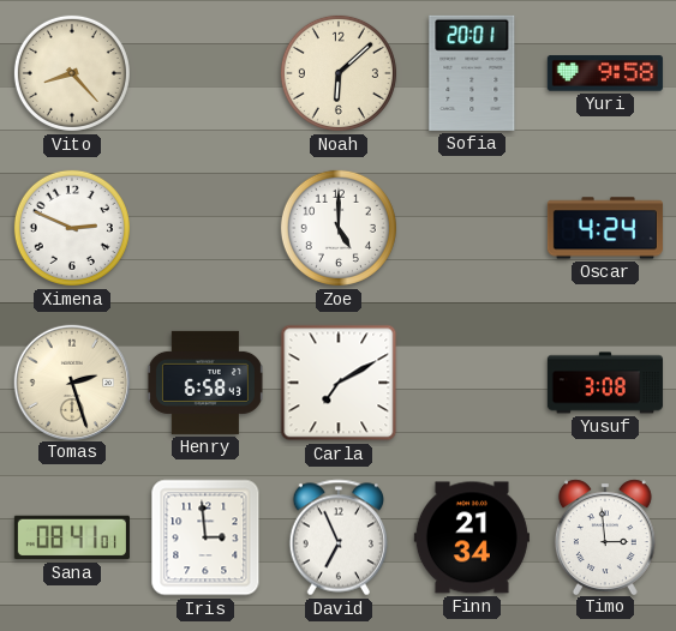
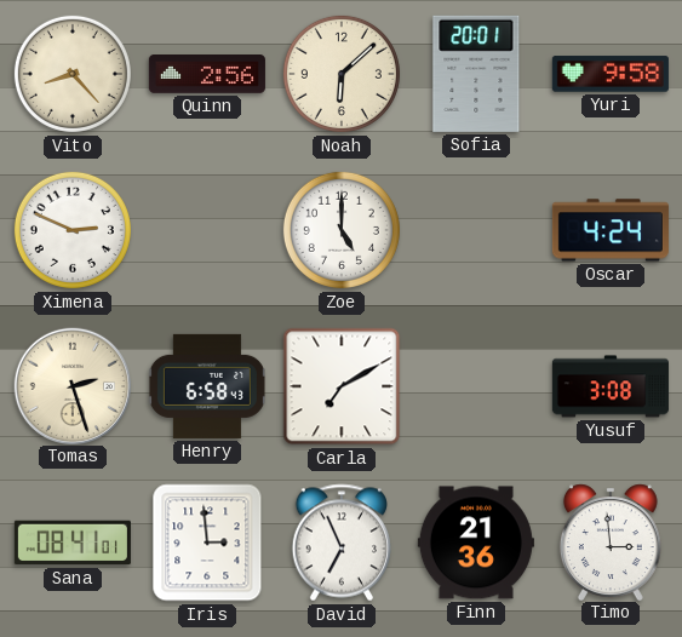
Quinn: none -> 2:56 (207, 75)
Finn: 21:34 -> 21:36 (476, 543)
